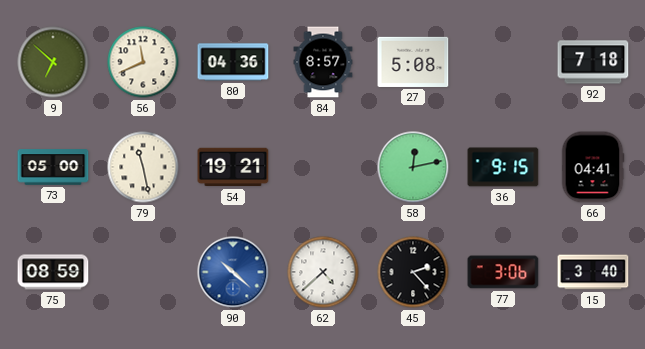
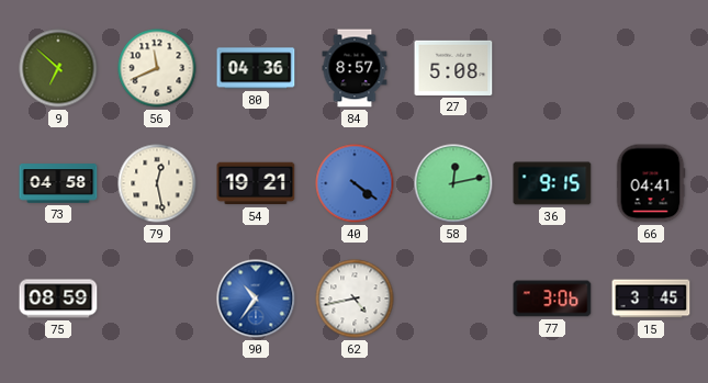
92: 7:18 -> none (593, 62)
73: 05:00 -> 04:58 (58, 183)
79: 11:28 -> 12:28 (157, 183)
40: none -> 4:21 (355, 183)
90: 10:22 -> 10:36 (256, 298)
62: 4:38 -> 4:43 (355, 298)
45: 2:23 -> none (413, 272)
15: 3:40 -> 3:45 (651, 298)
